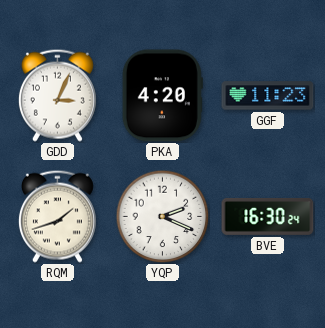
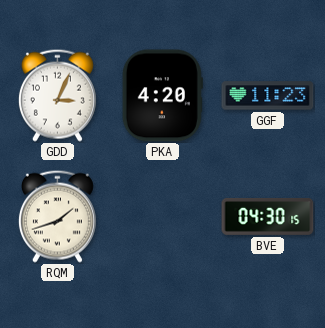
YQP: 2:19 -> none (162, 216)
BVE: 16:30 -> 04:30 (268, 216)
